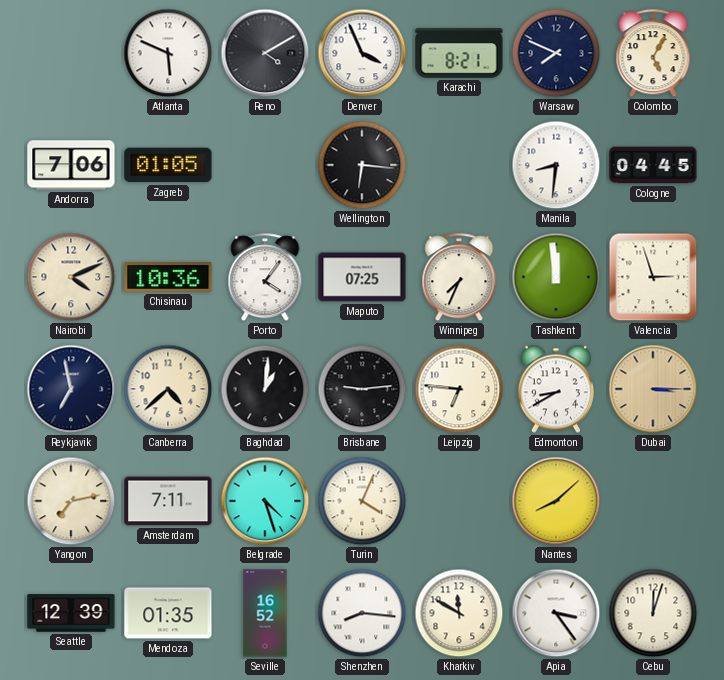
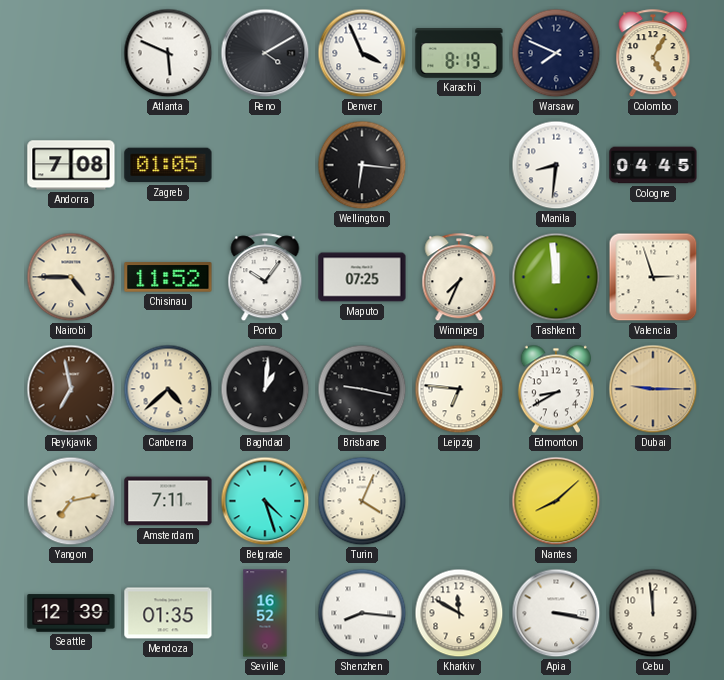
Karachi: 8:21 -> 8:19 (459, 53)
Andorra: 7:06 -> 7:08 (71, 165)
Nairobi: 4:11 -> 4:45 (71, 277)
Chisinau: 10:36 -> 11:52 (168, 277)
Porto: 4:06 -> 10:06 (265, 278)
Reykjavik dial: navy -> brown (71, 389)
Brisbane: 9:14 -> 9:17 (362, 389)
Dubai: 3:15 -> 9:15 (653, 389)
Apia: 3:24 -> 3:17 (556, 613)
Cebu: 12:03 -> 11:59 (653, 613)
